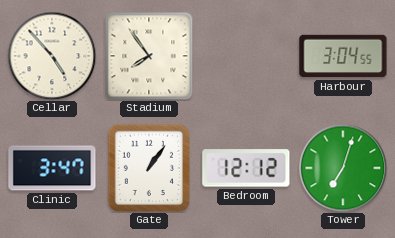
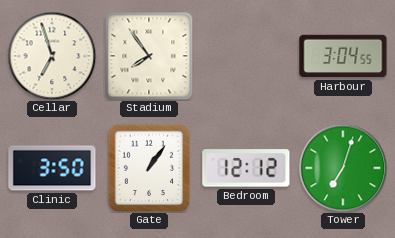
Cellar: 4:53 -> 6:57 (52, 56)
Clinic: 3:47 -> 3:50 (52, 168)
